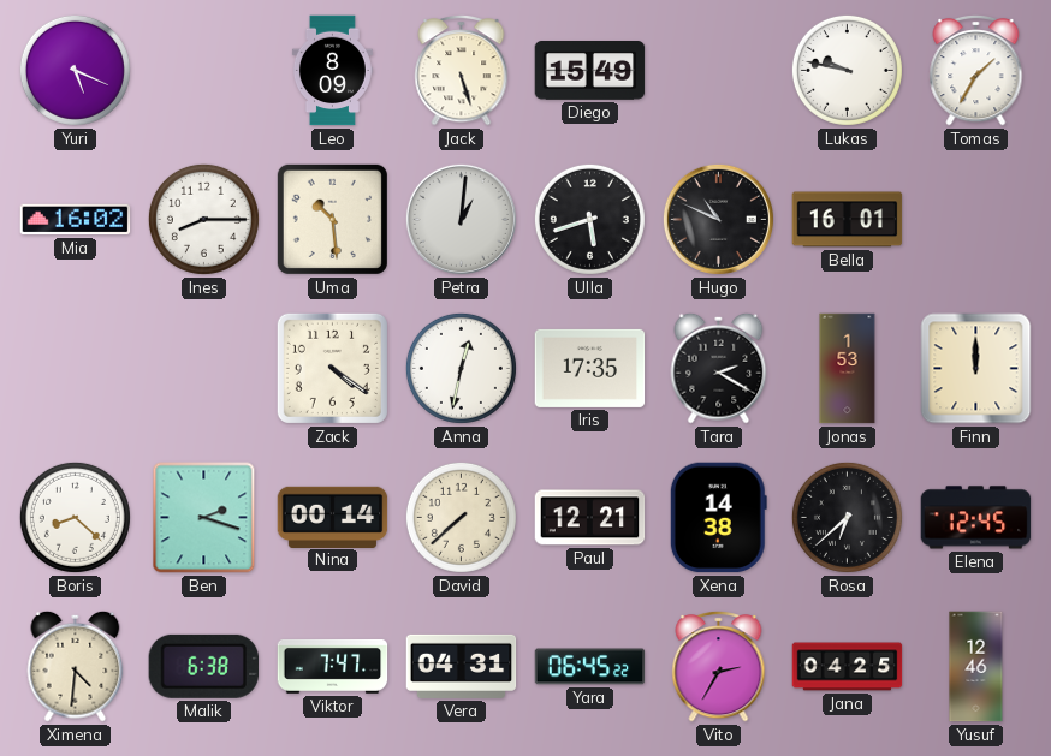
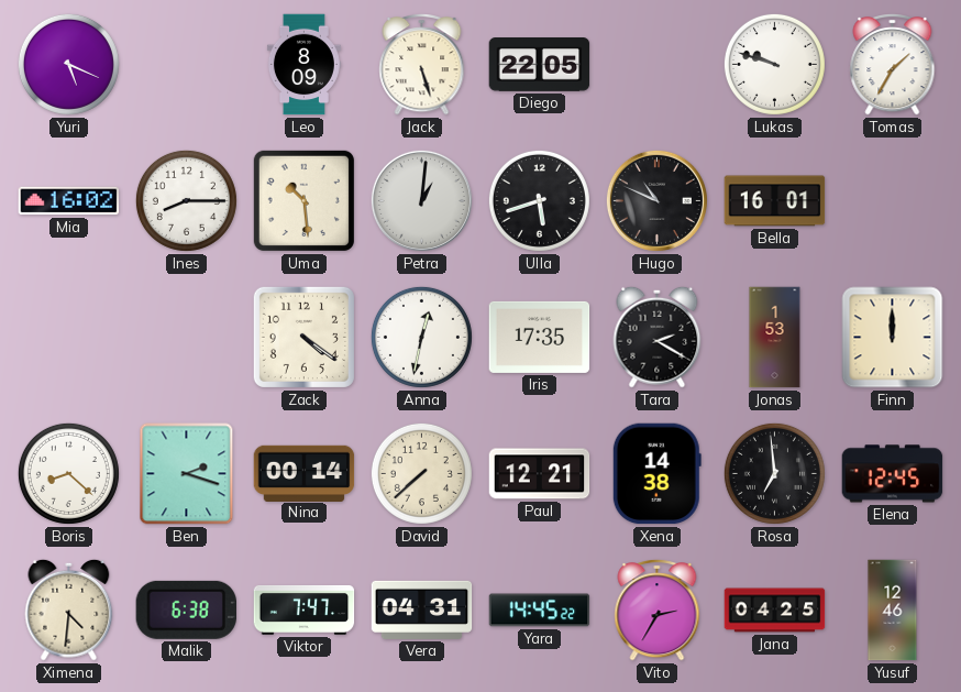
Diego: 15:49 -> 22:05 (540, 65)
Lukas: 9:47 -> 9:48 (774, 64)
Rosa: 6:38 -> 6:59 (774, 473)
Yara: 06:45 -> 14:45 (540, 611)
